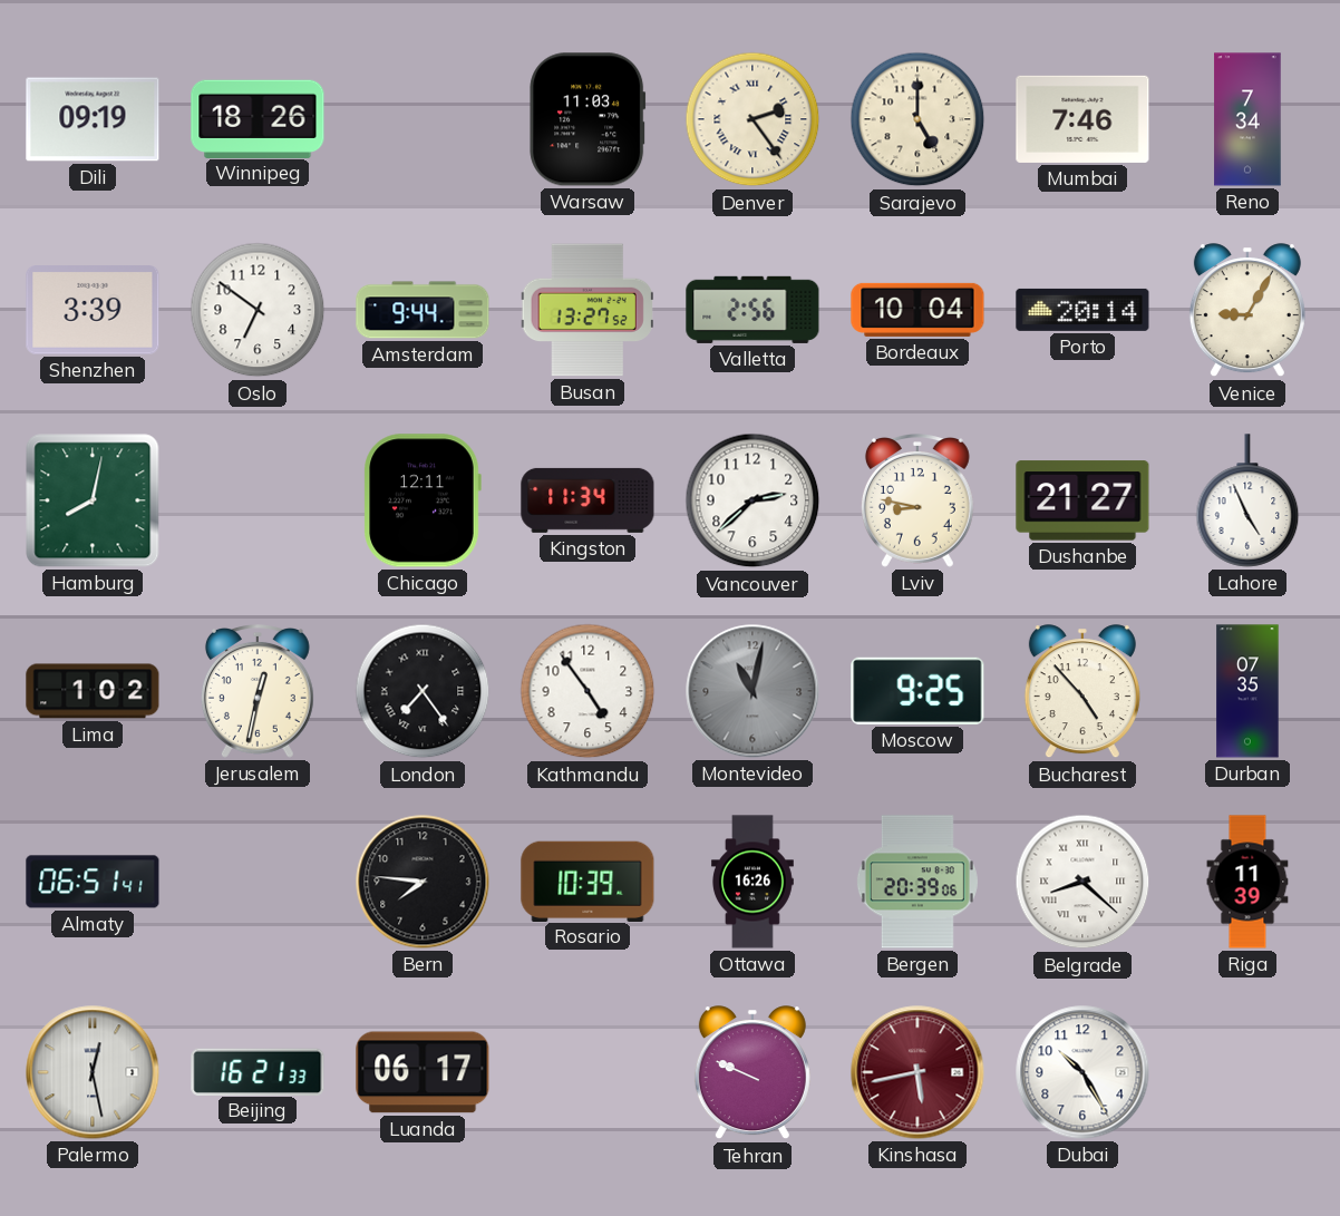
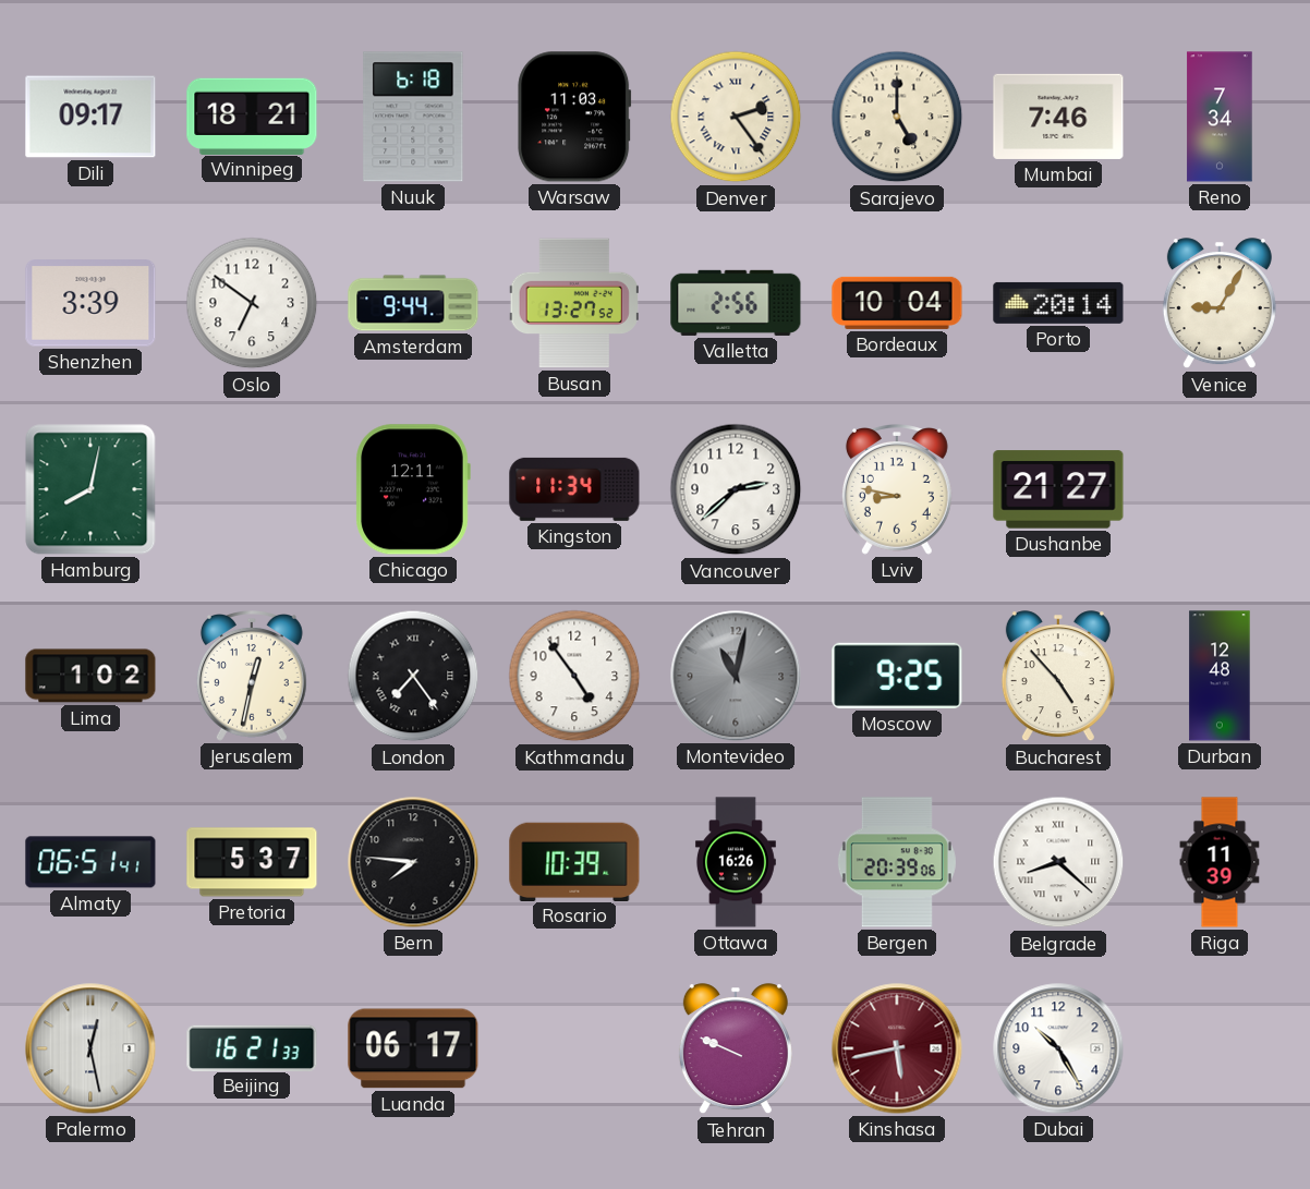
Dili: 09:19 -> 09:17 (90, 117)
Winnipeg: 18:26 -> 18:21 (252, 116)
Nuuk: none -> 6:18 (413, 117)
Lahore: 4:56 -> none (1247, 500)
Durban: 07:35 -> 12:48 (1220, 676)
Pretoria: none -> 5:37 (252, 862)
